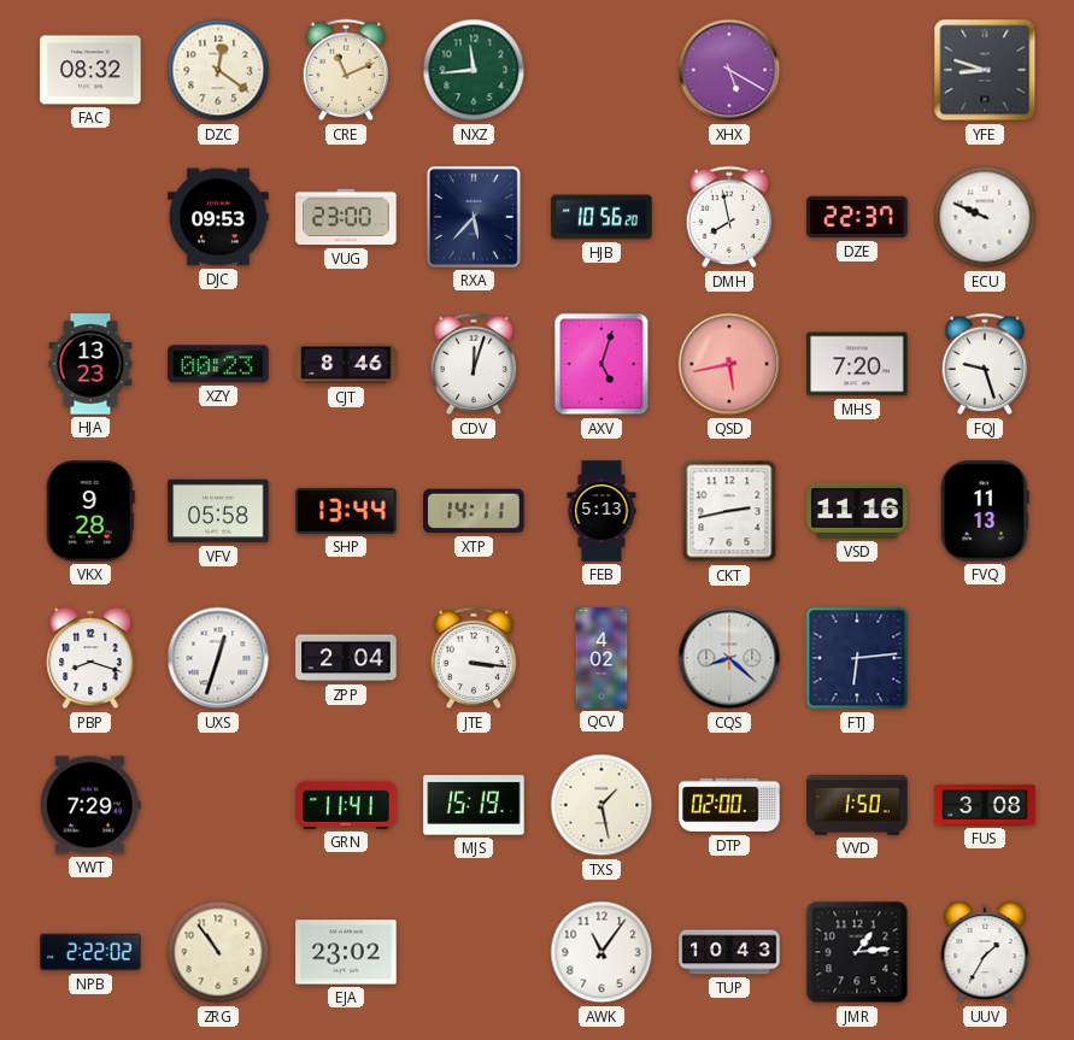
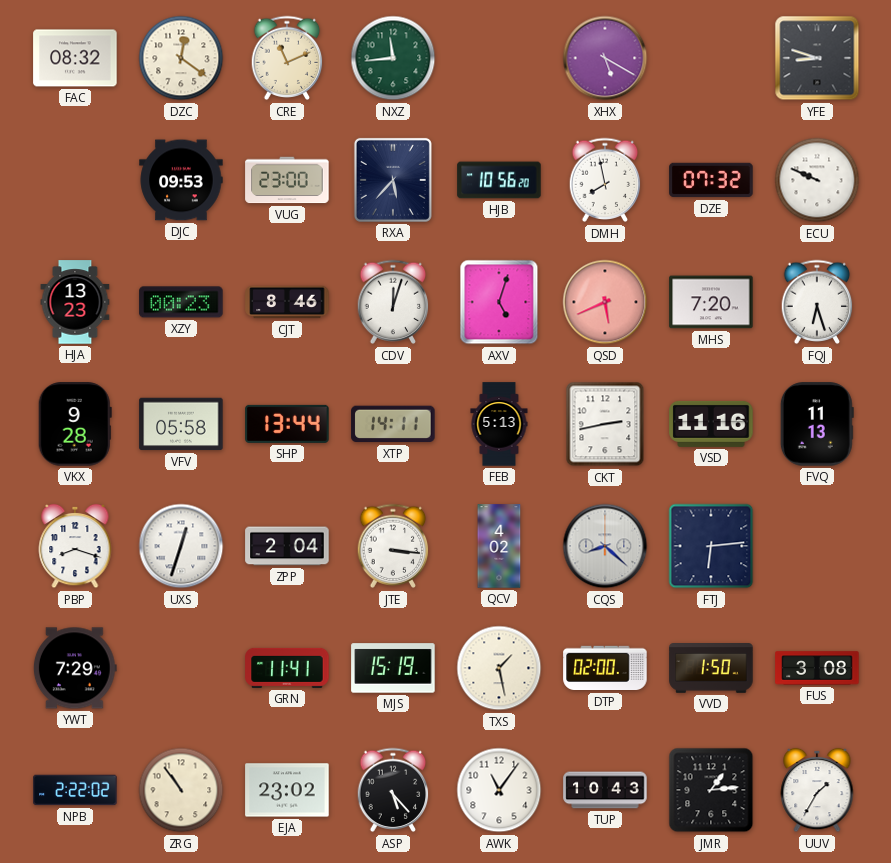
DZE: 22:37 -> 07:32 (711, 180)
QSD: 5:43 -> 5:41 (605, 302)
FQJ: 9:27 -> 6:27 (817, 302)
ASP: none -> 5:23 (393, 790)
